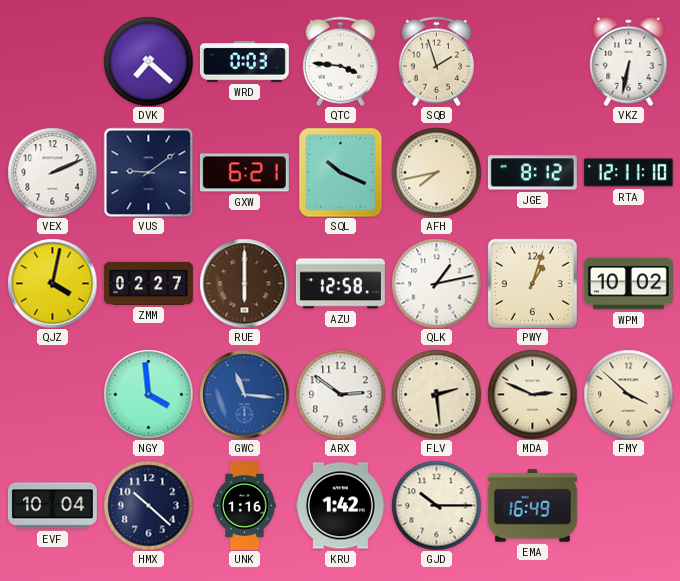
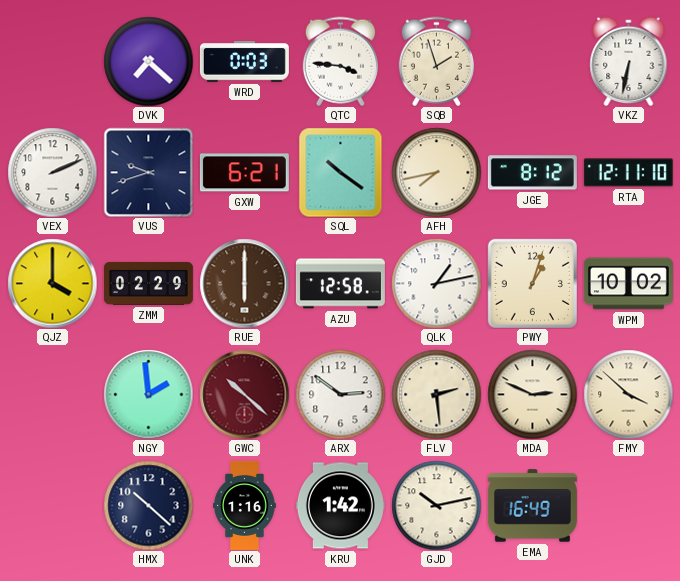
VUS: 9:09 -> 9:42 (148, 172)
SQL: 10:19 -> 10:21 (341, 172)
QJZ: 4:02 -> 4:00 (52, 283)
ZMM: 02:27 -> 02:29 (148, 283)
NGY: 3:59 -> 1:59 (148, 394)
GWC: 11:16 -> 10:22 (244, 394)
GWC dial: blue -> burgundy (244, 394)
EVF: 10:04 -> none (52, 506)
GJD: 10:15 -> 10:13 (436, 505)
